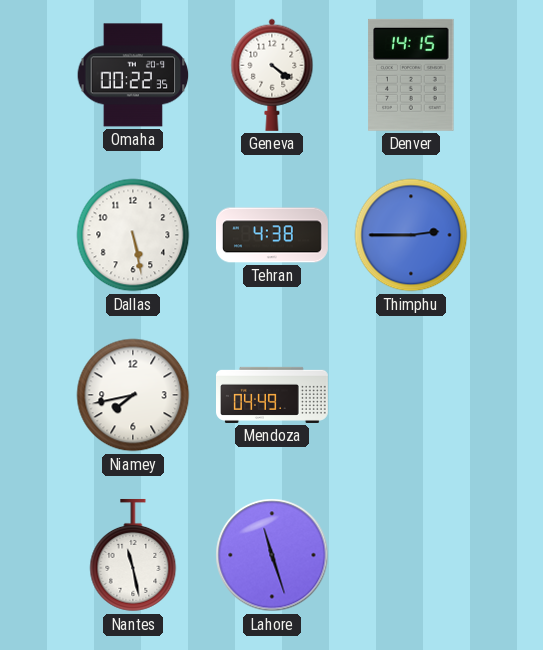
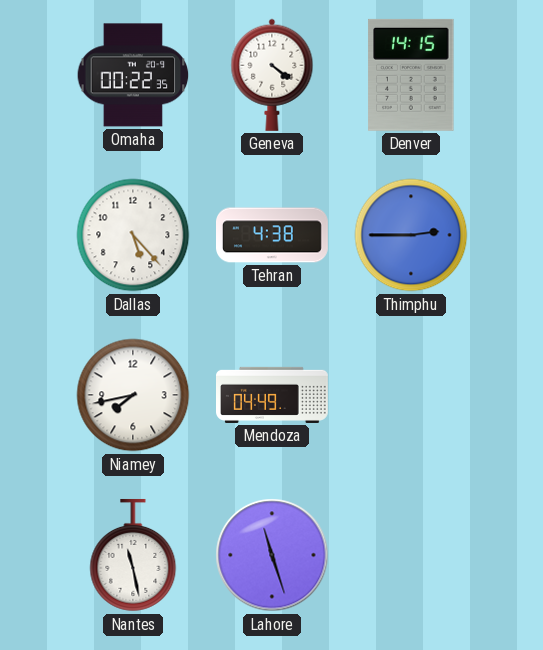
Dallas: 5:28 -> 5:23 (133, 235)
